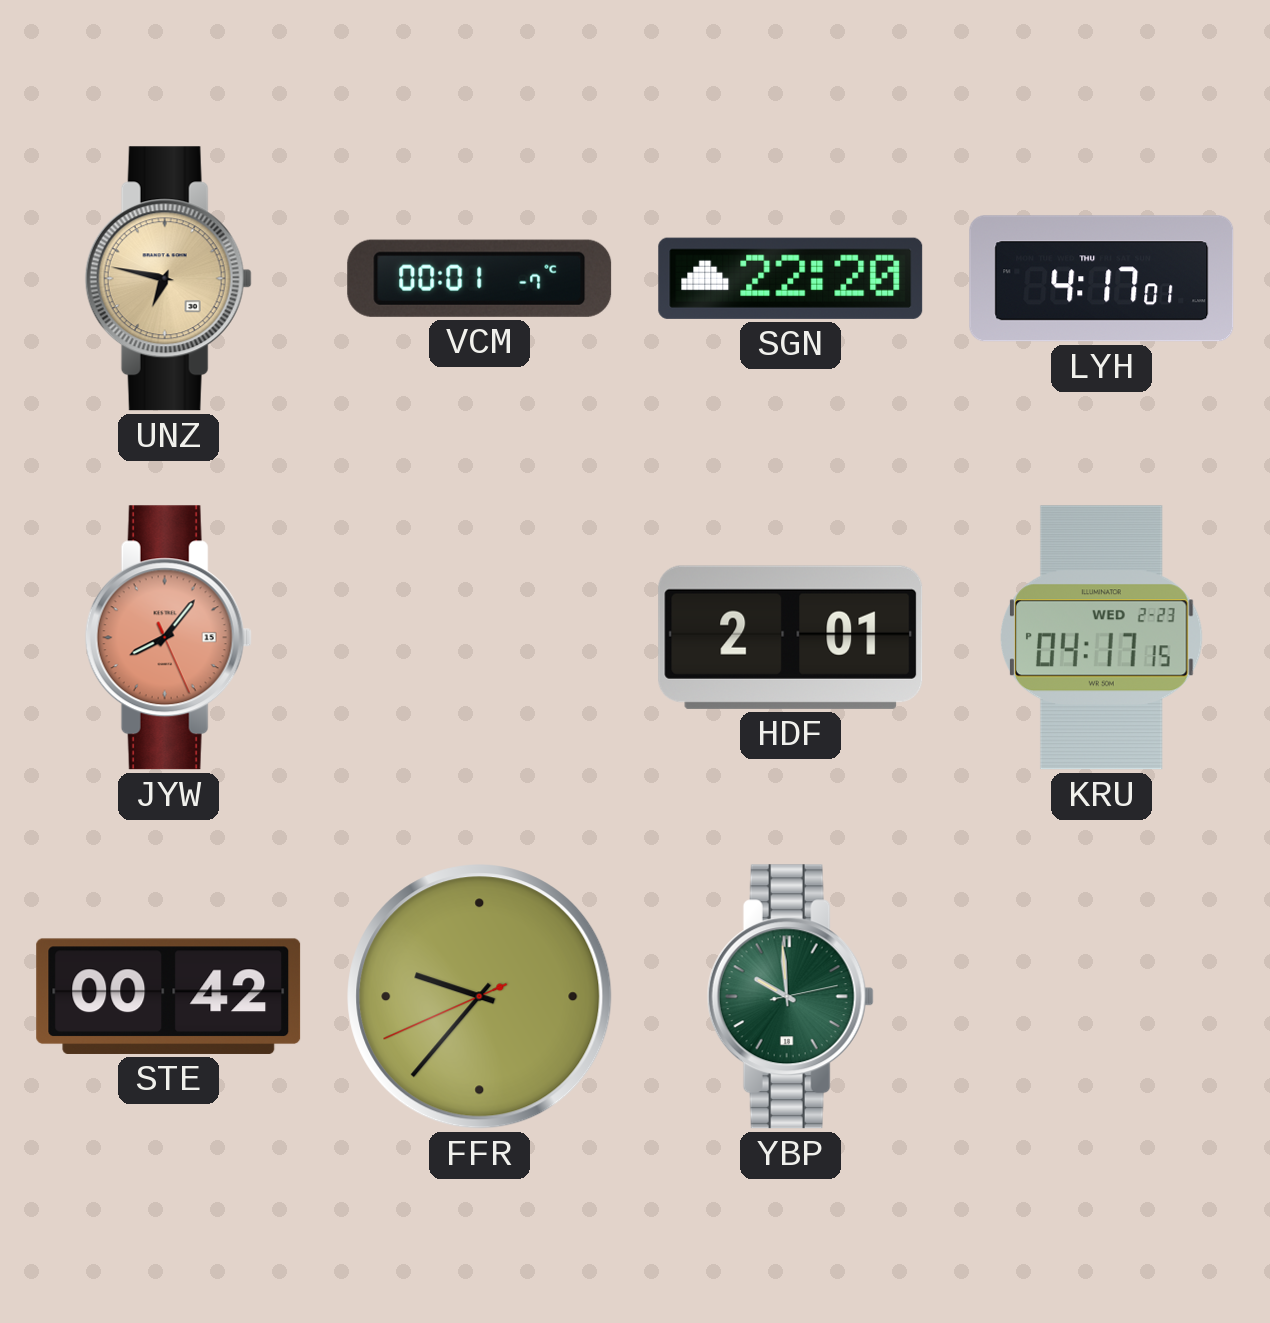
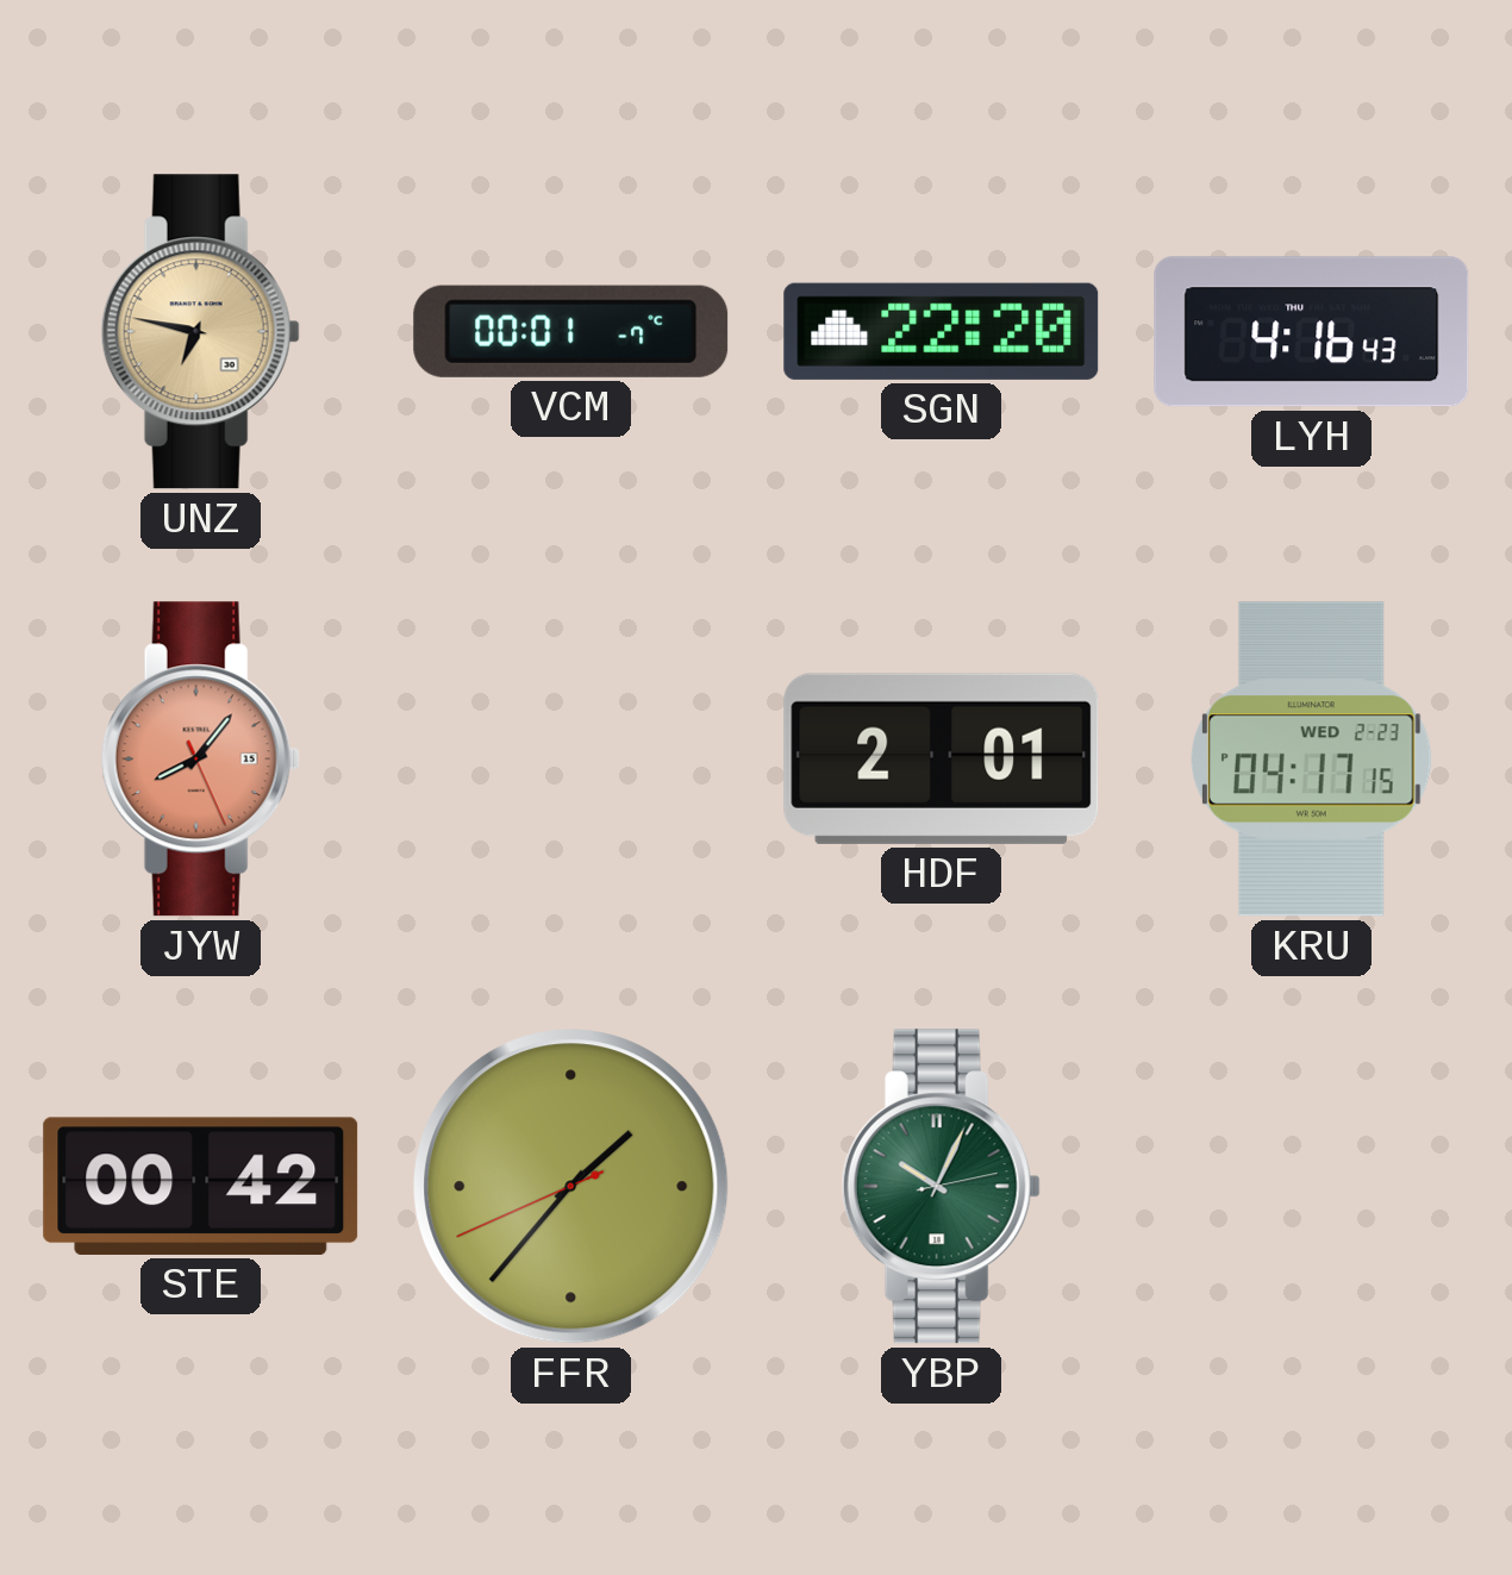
LYH: 4:17 -> 4:16 (1312, 332)
FFR: 9:36 -> 1:36 (571, 1187)
YBP: 9:59 -> 10:04 (941, 1187)
